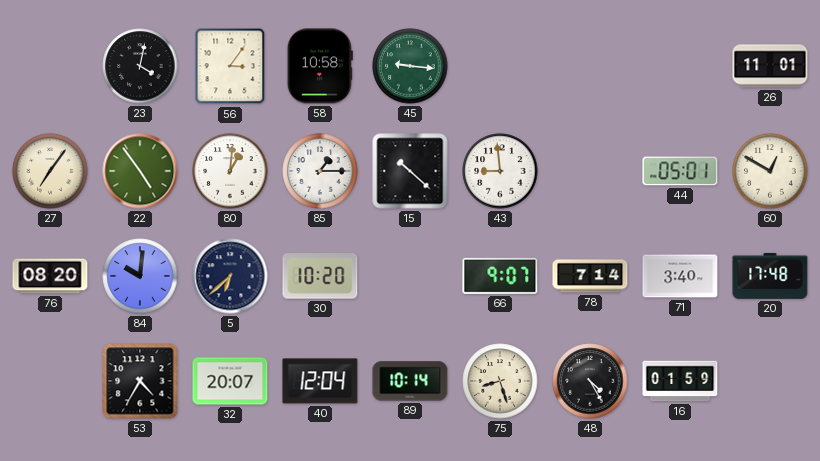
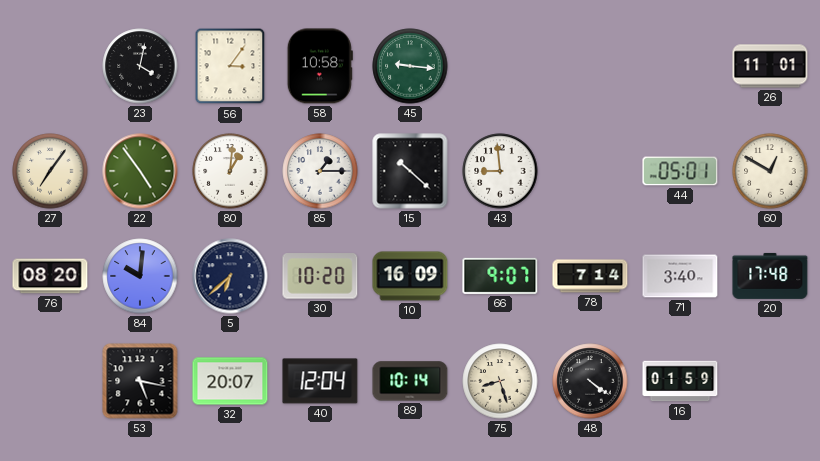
10: none -> 16:09 (410, 276)
53: 4:35 -> 5:17 (140, 381)
48: 4:25 -> 4:21 (590, 381)
